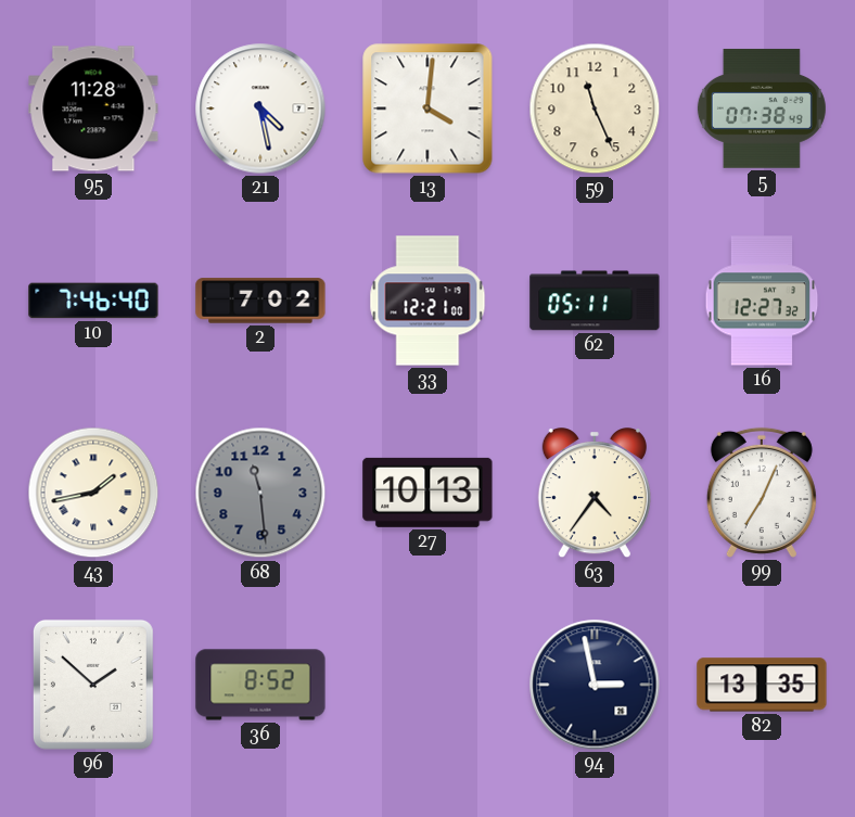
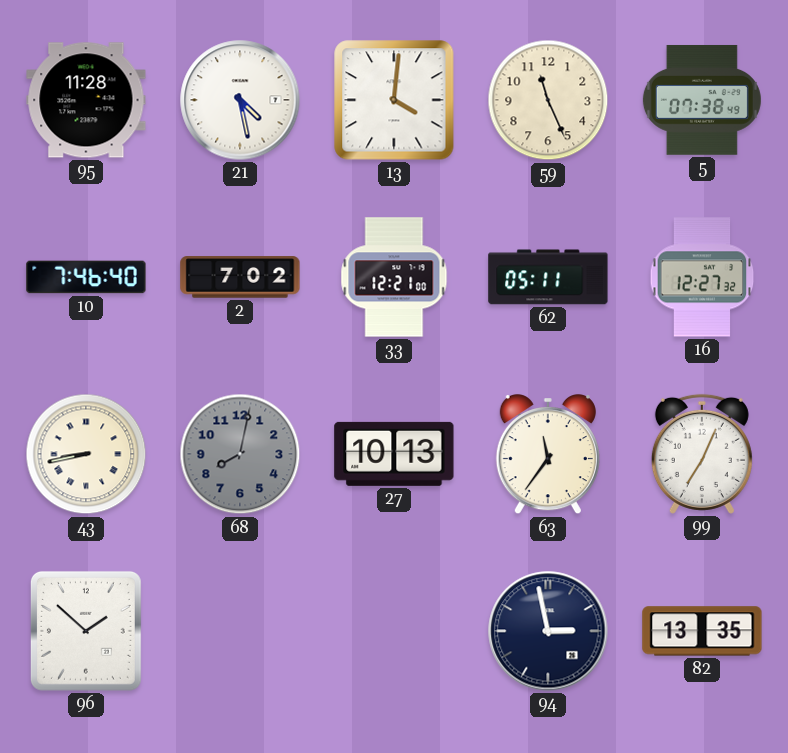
43: 1:43 -> 8:43 (86, 454)
68: 11:29 -> 8:02 (240, 454)
63: 4:36 -> 11:36 (548, 455)
36: 8:52 -> none (260, 685)
